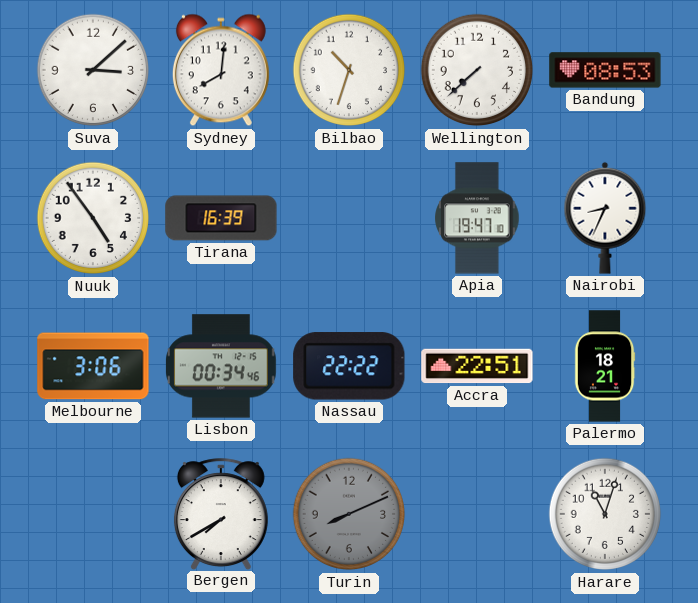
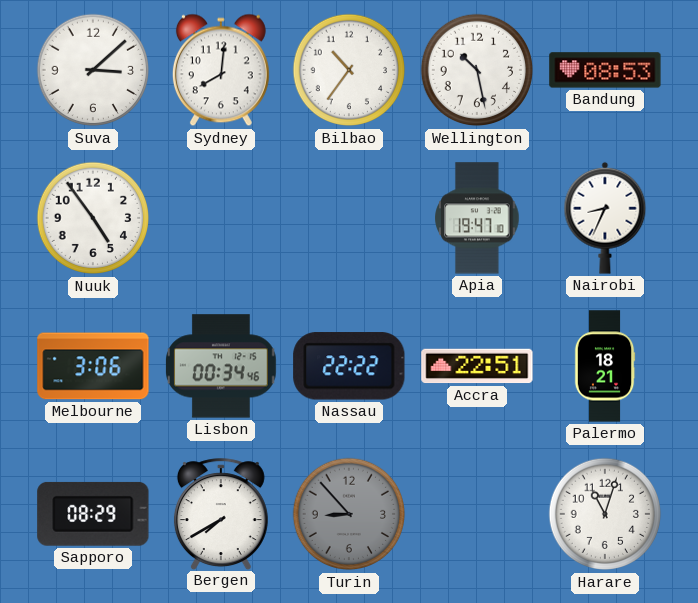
Bilbao: 10:33 -> 10:36 (349, 70)
Wellington: 7:38 -> 10:28 (477, 70)
Tirana: 16:39 -> none (221, 218)
Sapporo: none -> 08:29 (93, 514)
Turin: 8:11 -> 8:53 (349, 514)
